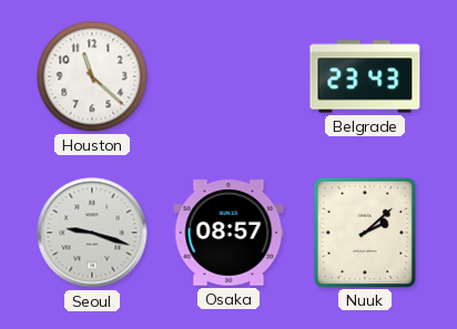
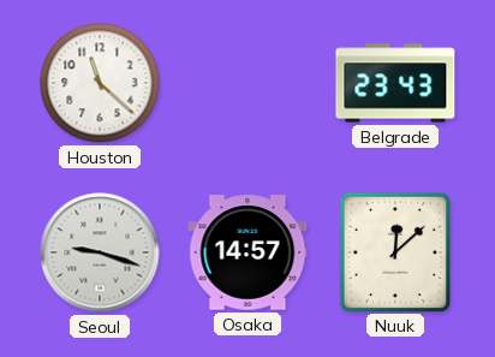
Osaka: 08:57 -> 14:57 (247, 252)
Nuuk: 2:08 -> 12:08 (394, 251)
